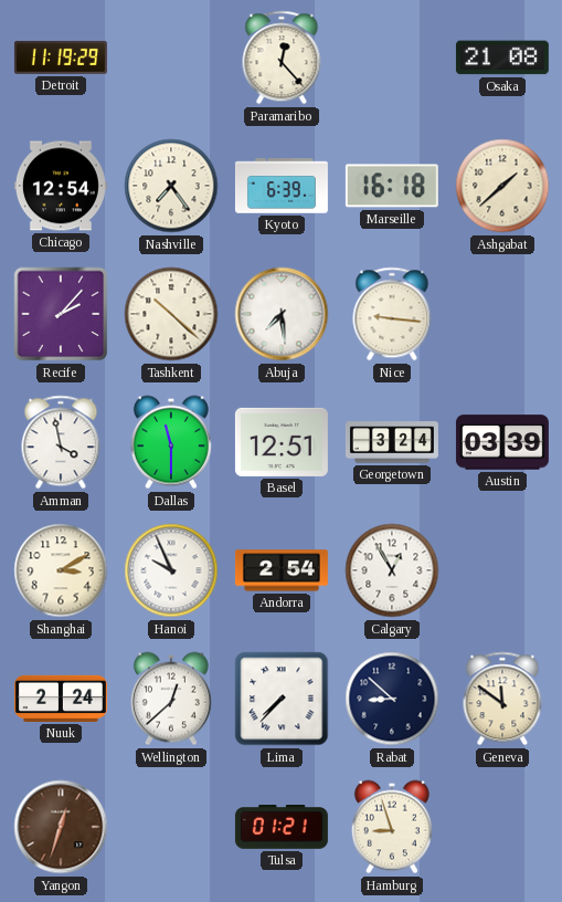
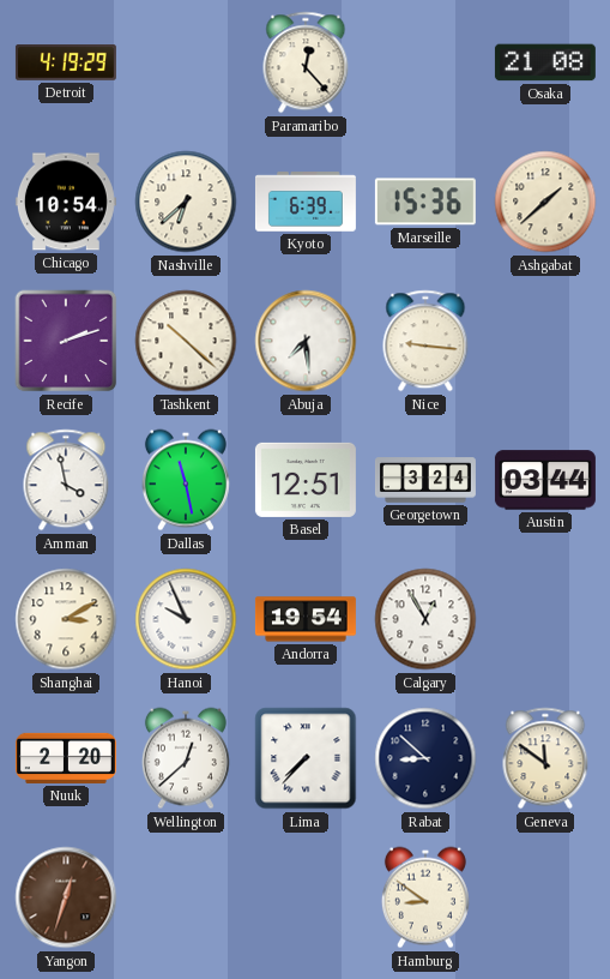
Detroit: 11:19 -> 4:19 (66, 62)
Chicago: 12:54 -> 10:54 (66, 202)
Nashville: 7:24 -> 6:38 (186, 202)
Marseille: 16:18 -> 15:36 (425, 202)
Recife: 2:07 -> 2:12 (66, 341)
Dallas: 11:30 -> 11:28 (186, 480)
Austin: 03:39 -> 03:44 (545, 480)
Andorra: 2:54 -> 19:54 (306, 619)
Nuuk: 2:24 -> 2:20 (66, 758)
Tulsa: 01:21 -> none (282, 828)
Hamburg: 8:57 -> 8:51 (425, 897)
